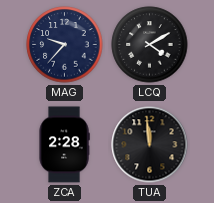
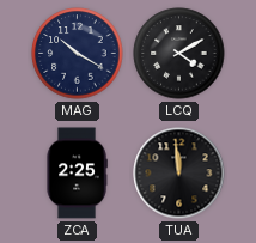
MAG: 9:37 -> 10:20 (78, 54)
ZCA: 2:28 -> 2:25 (77, 174)
